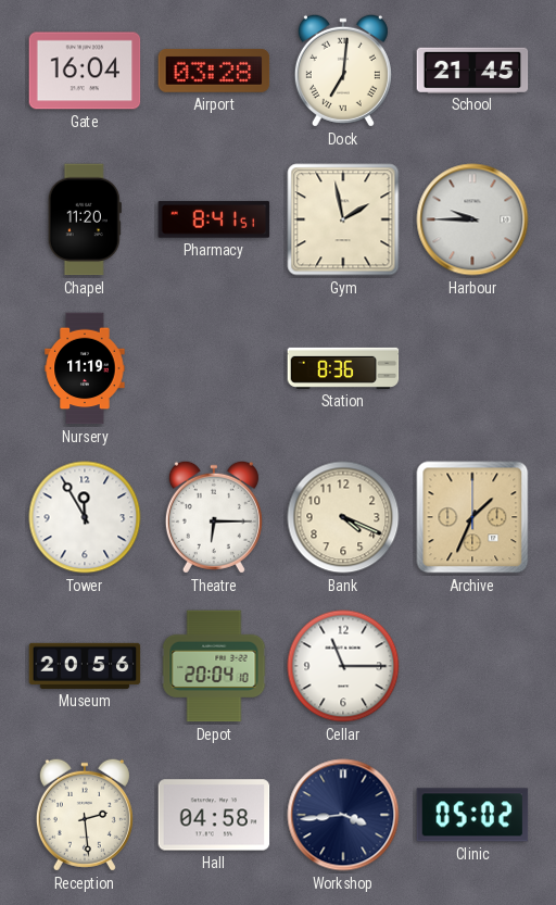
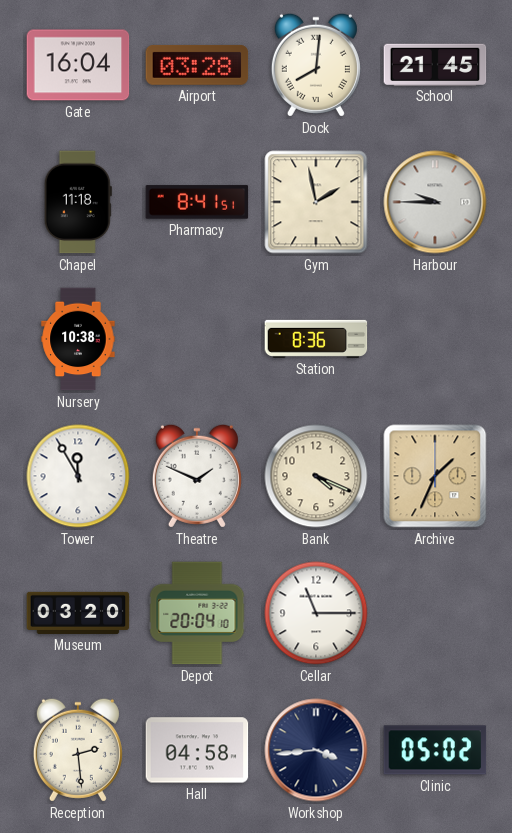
Dock: 7:01 -> 8:01 (316, 65)
Chapel: 11:20 -> 11:18 (78, 202)
Nursery: 11:19 -> 10:38 (78, 339)
Theatre: 6:15 -> 1:49 (197, 476)
Museum: 20:56 -> 03:20 (78, 613)
